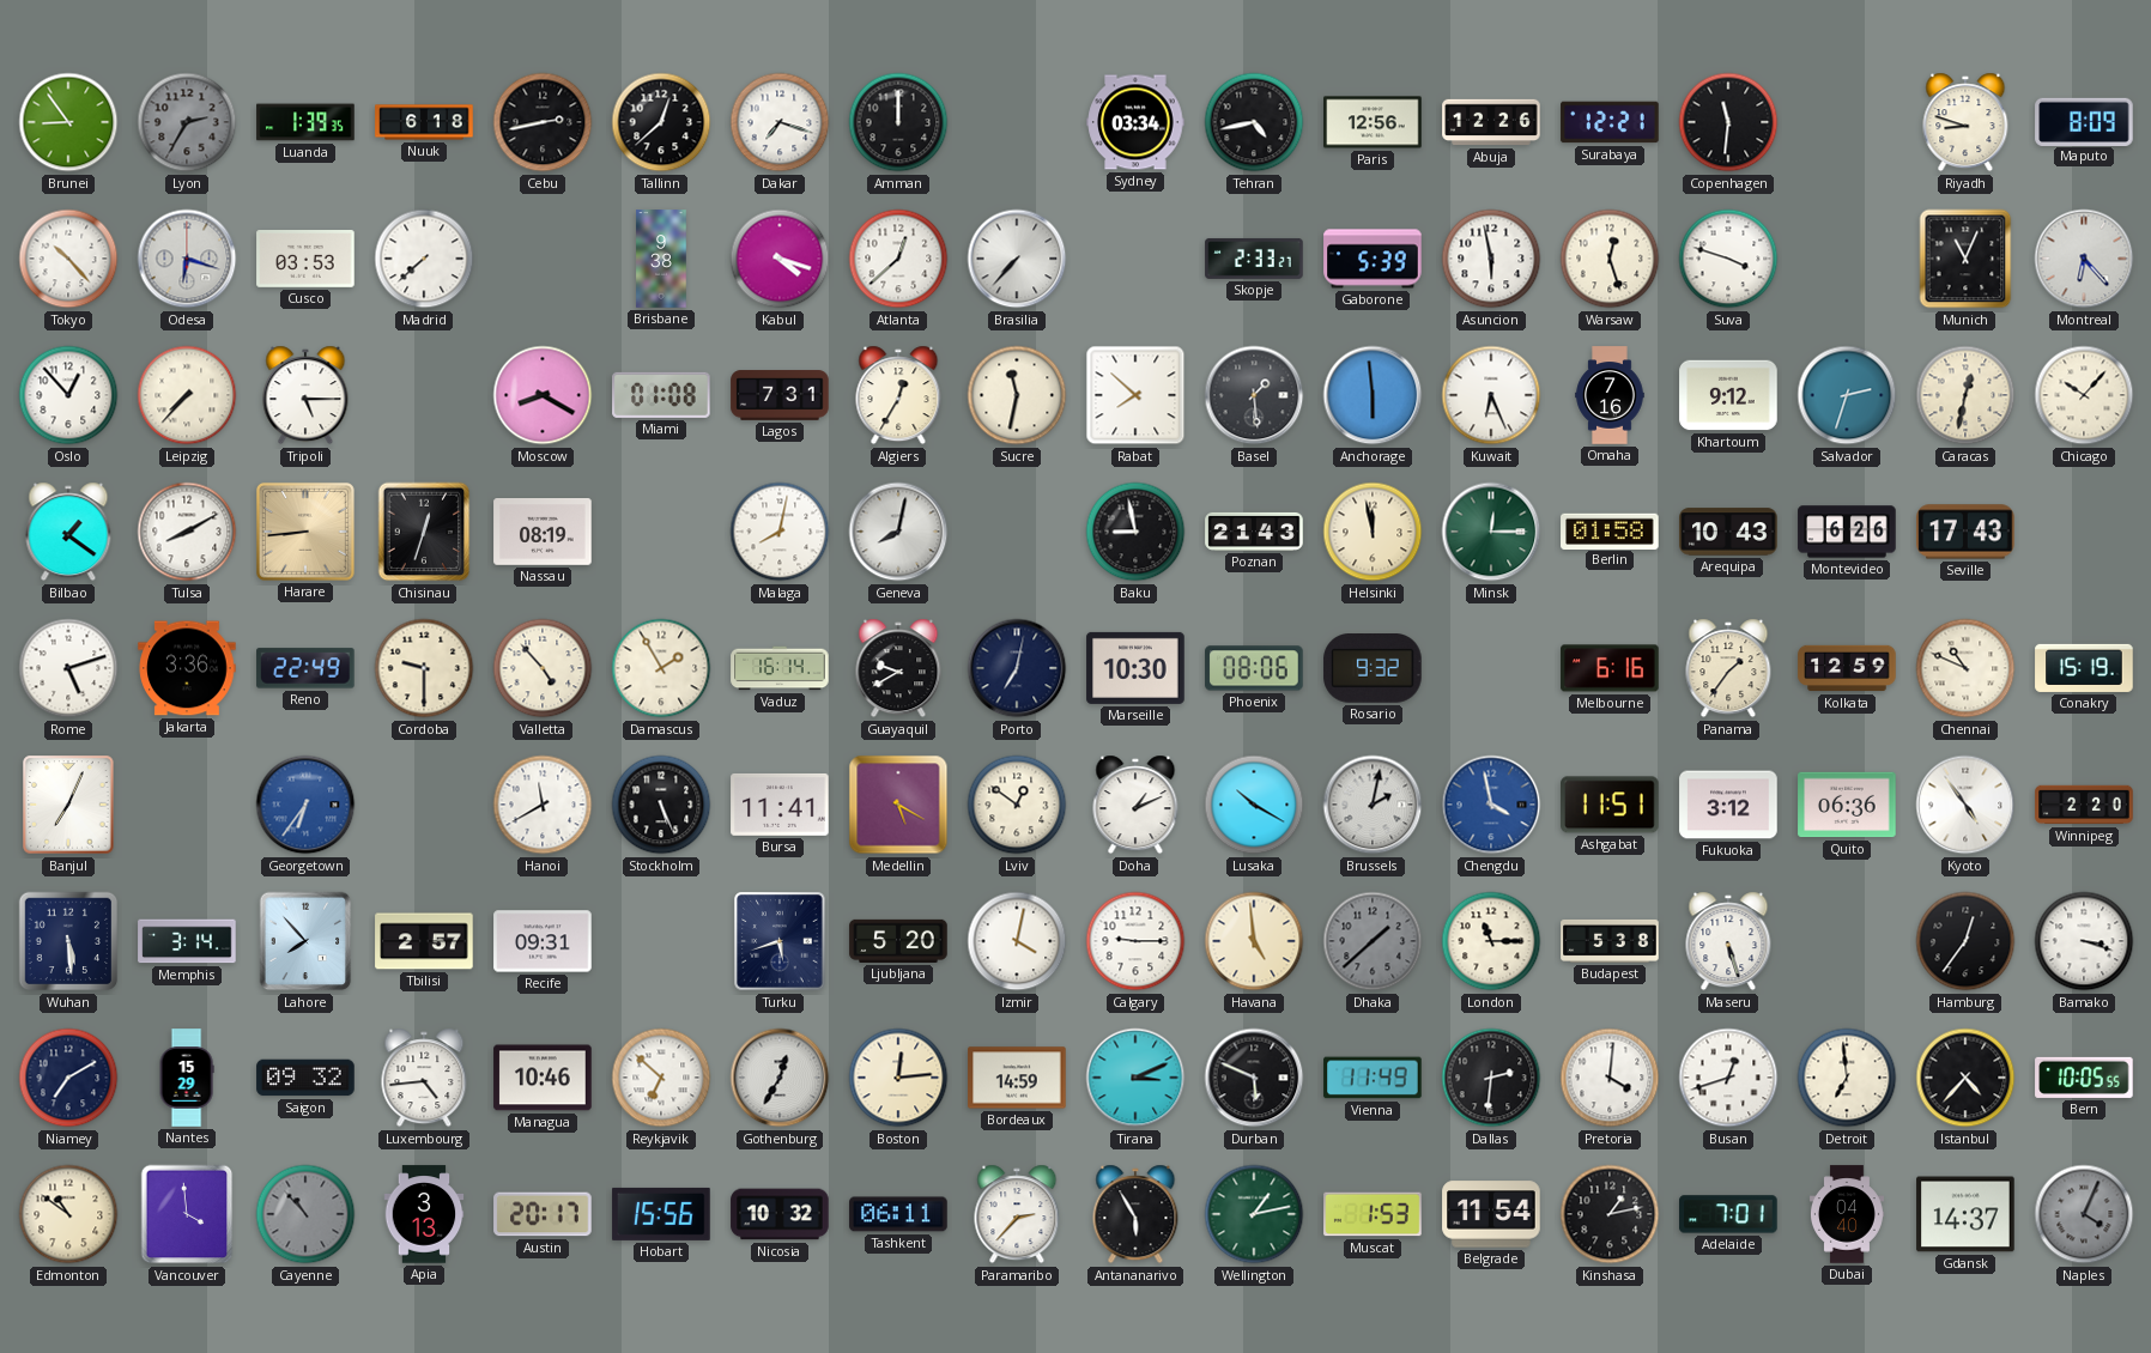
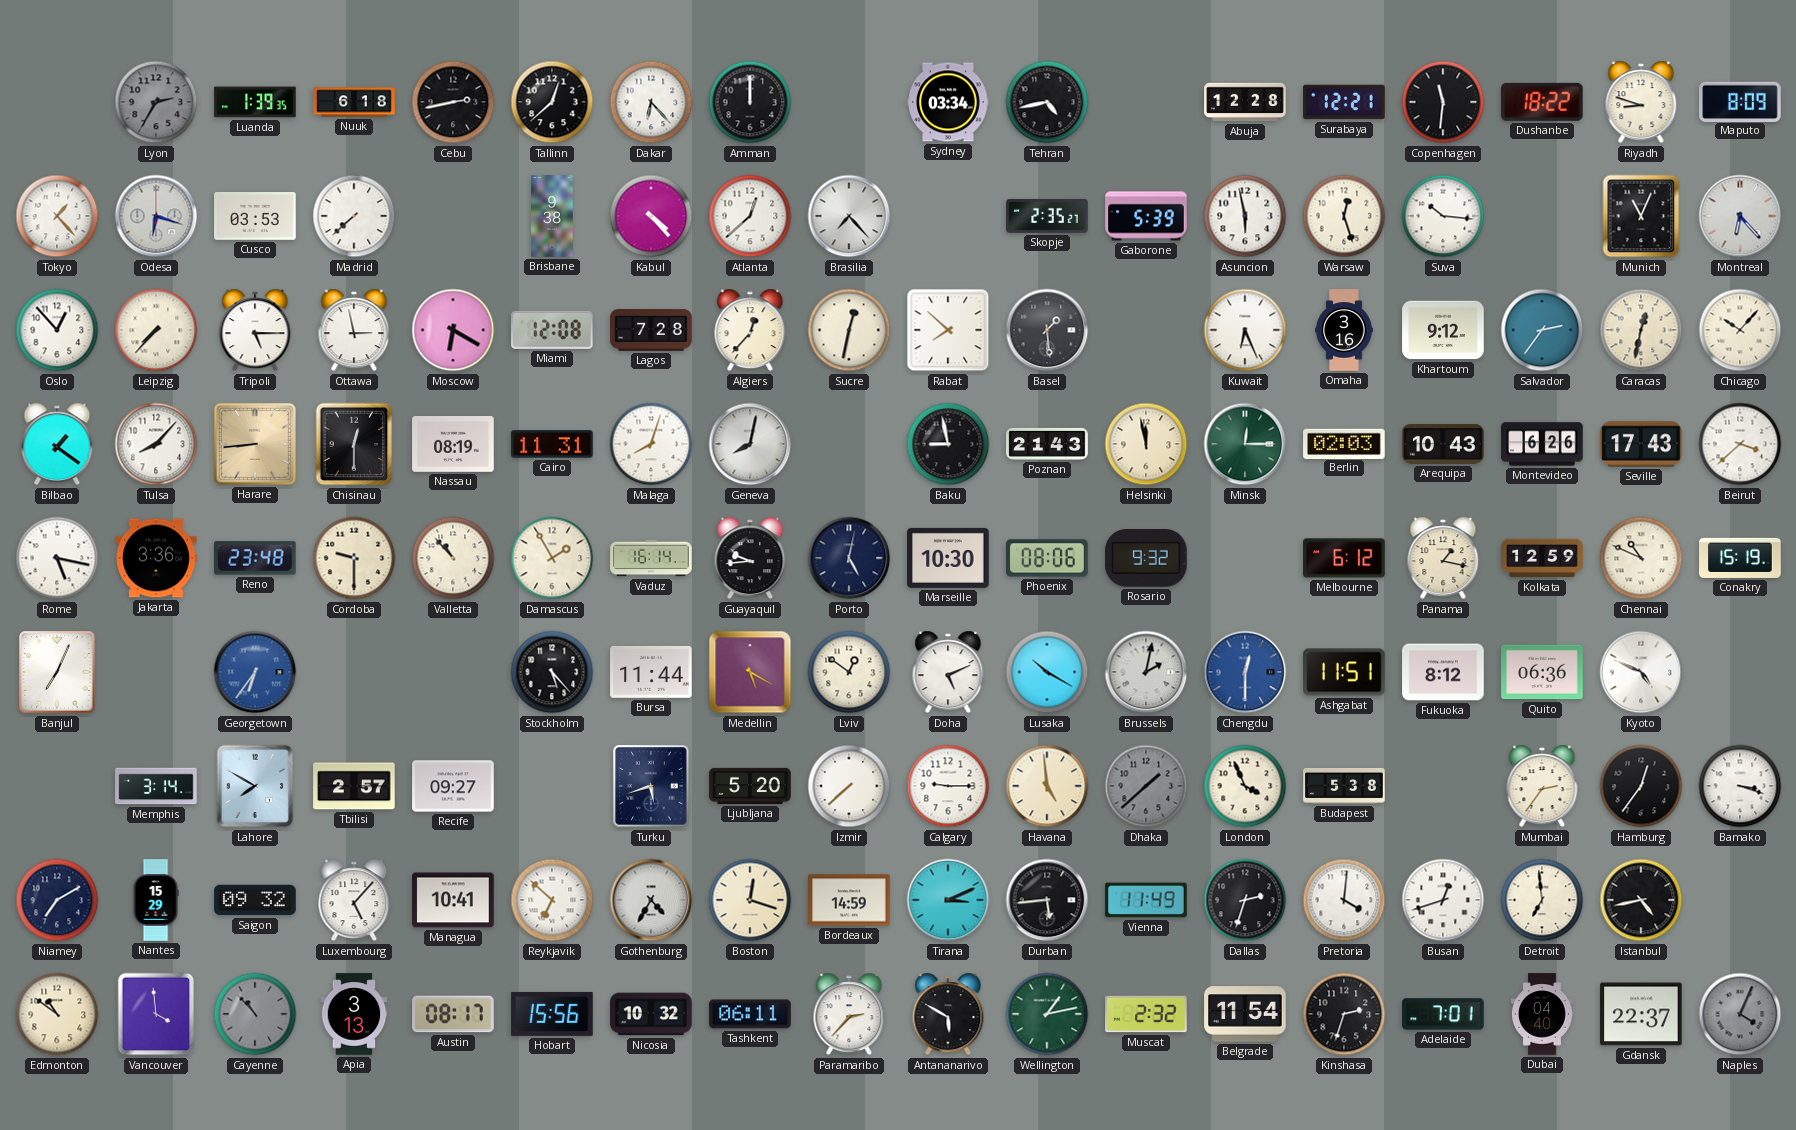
Brunei: 8:54 -> none (68, 122)
Dakar: 7:18 -> 6:23 (651, 102)
Paris: 12:56 -> none (1373, 122)
Abuja: 12:26 -> 12:28 (1245, 102)
Dushanbe: none -> 18:22 (1543, 102)
Tokyo: 10:23 -> 1:23 (57, 216)
Kabul: 4:18 -> 4:23 (651, 216)
Brasilia: 7:37 -> 7:23 (849, 216)
Skopje: 2:33 -> 2:35 (1047, 216)
Suva: 3:48 -> 10:16 (1443, 216)
Ottawa: none -> 2:58 (354, 330)
Moscow: 8:20 -> 6:20 (453, 330)
Miami: 01:08 -> 12:08 (552, 330)
Lagos: 7:31 -> 7:28 (651, 330)
Algiers: 12:35 -> 12:37 (750, 330)
Sucre: 11:32 -> 12:32 (849, 330)
Anchorage: 5:59 -> none (1373, 395)
Omaha: 7:16 -> 3:16 (1344, 330)
Salvador: 2:33 -> 2:36 (1542, 330)
Tulsa: 8:10 -> 8:07 (156, 444)
Chisinau: 12:33 -> 12:30 (354, 444)
Cairo: none -> 11:31 (552, 444)
Malaga: 8:02 -> 8:03 (651, 444)
Berlin: 01:58 -> 02:03 (1344, 443)
Beirut: none -> 3:38 (1740, 444)
Rome: 5:12 -> 5:17 (57, 558)
Reno: 22:49 -> 23:48 (255, 558)
Valletta: 4:53 -> 10:53 (453, 558)
Guayaquil: 9:40 -> 9:44 (750, 558)
Porto: 7:02 -> 5:02 (849, 558)
Melbourne: 6:16 -> 6:12 (1344, 558)
Panama: 1:36 -> 1:17 (1443, 558)
Hanoi: 11:40 -> none (543, 805)
Stockholm: 5:26 -> 5:23 (552, 672)
Bursa: 11:41 -> 11:44 (651, 672)
Doha: 1:11 -> 5:11 (948, 672)
Chengdu: 3:58 -> 12:30 (1245, 672)
Fukuoka: 3:12 -> 8:12 (1443, 672)
Kyoto: 4:54 -> 4:49 (1641, 672)
Winnipeg: 2:20 -> none (2084, 805)
Wuhan: 5:29 -> none (68, 941)
Lahore: 7:53 -> 7:50 (255, 786)
Recife: 09:31 -> 09:27 (453, 786)
Izmir: 4:02 -> 7:38 (849, 786)
London: 11:15 -> 3:56 (1245, 786)
Maseru: 5:27 -> none (1728, 941)
Mumbai: none -> 2:36 (1542, 786)
Luxembourg: 4:44 -> 5:07 (354, 900)
Managua: 10:46 -> 10:41 (453, 900)
Gothenburg: 12:35 -> 4:35 (651, 900)
Boston: 12:14 -> 12:18 (750, 900)
Durban: 5:49 -> 5:44 (1047, 900)
Dallas: 2:31 -> 2:33 (1245, 900)
Istanbul: 4:37 -> 4:43 (1641, 900)
Bern: 10:05 -> none (2084, 1078)
Austin: 20:17 -> 08:17 (453, 1014)
Antananarivo: 5:55 -> 5:50 (948, 1014)
Muscat: 1:53 -> 2:32 (1146, 1014)
Kinshasa: 1:13 -> 2:33 (1344, 1014)
Gdansk: 14:37 -> 22:37 (1641, 1014)
